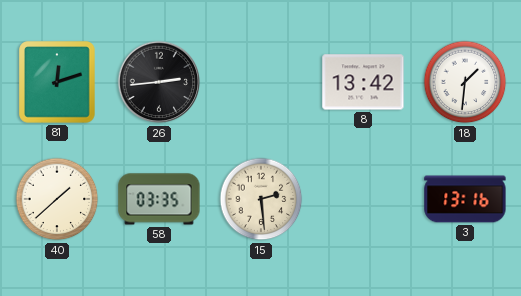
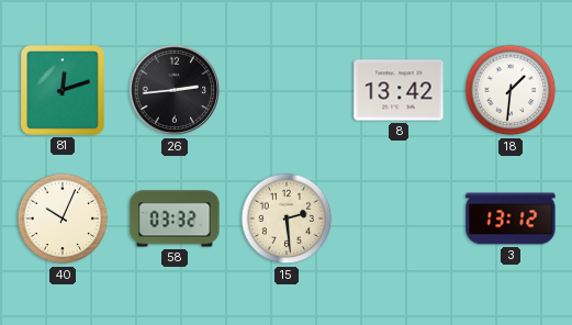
40: 1:38 -> 10:04 (63, 218)
58: 03:35 -> 03:32 (175, 218)
3: 13:16 -> 13:12 (511, 218)
